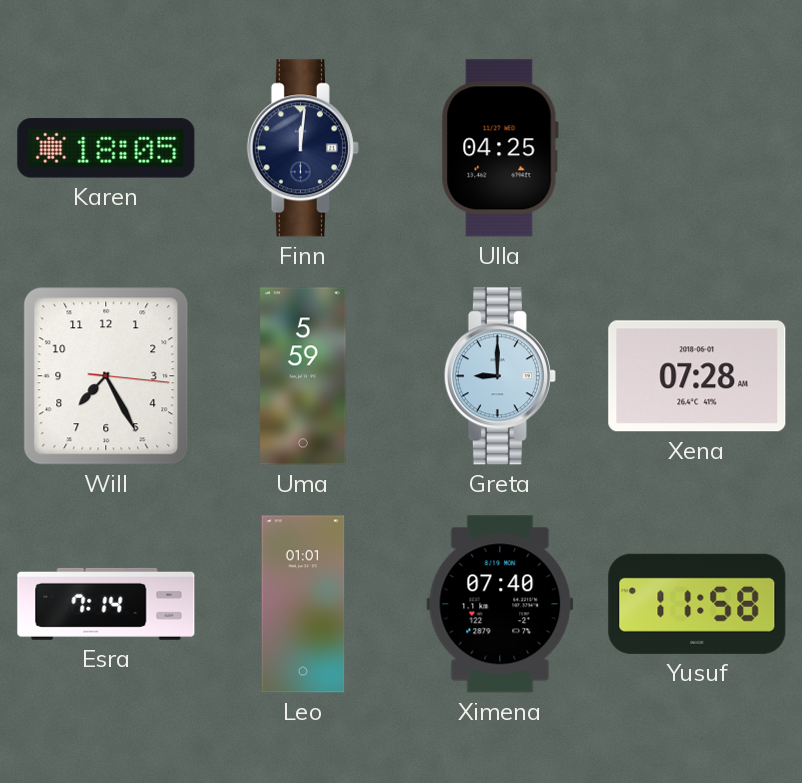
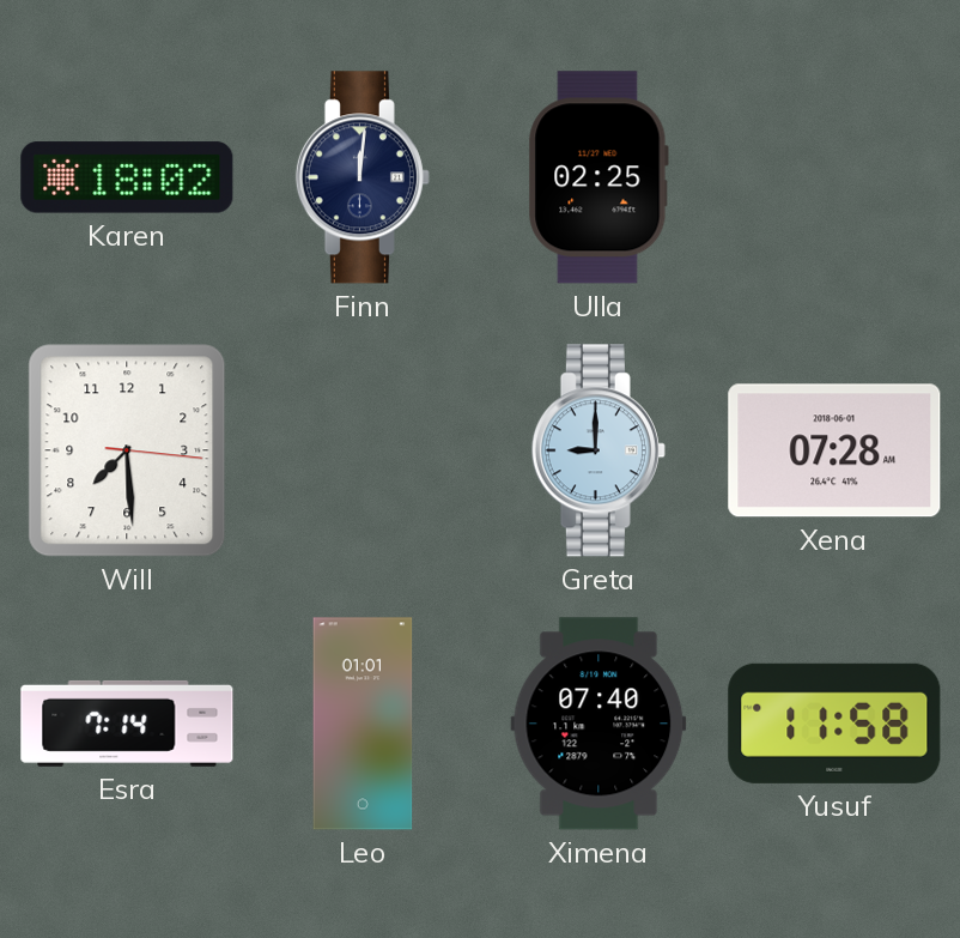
Karen: 18:05 -> 18:02 (127, 177)
Ulla: 04:25 -> 02:25 (599, 177)
Will: 7:25 -> 7:29 (127, 450)
Uma: 5:59 -> none (303, 376)
